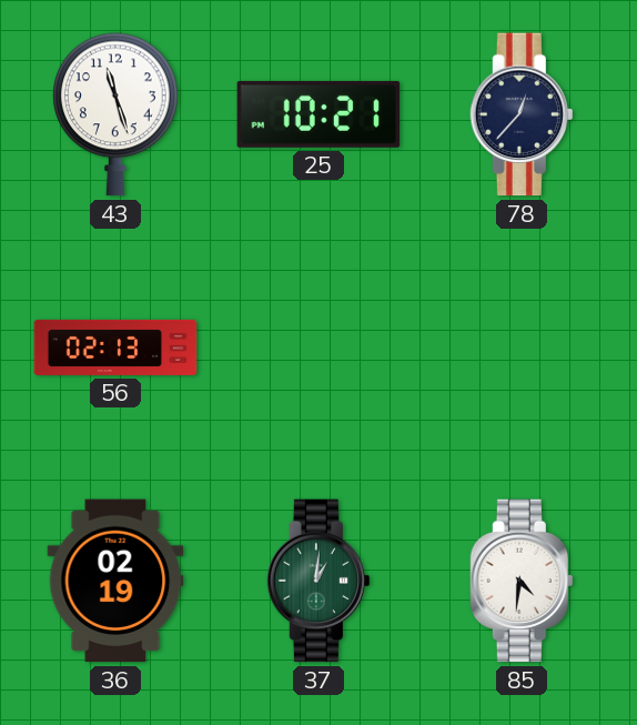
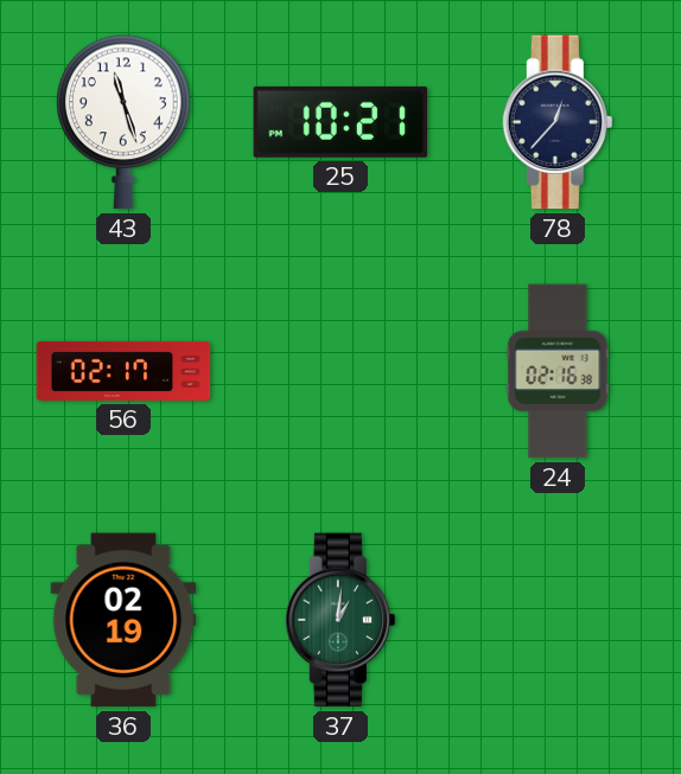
56: 02:13 -> 02:17 (123, 371)
24: none -> 02:16 (558, 371)
85: 4:31 -> none (520, 581)
